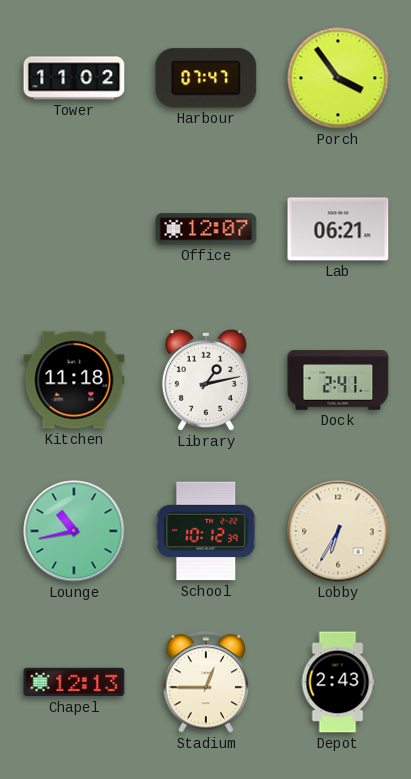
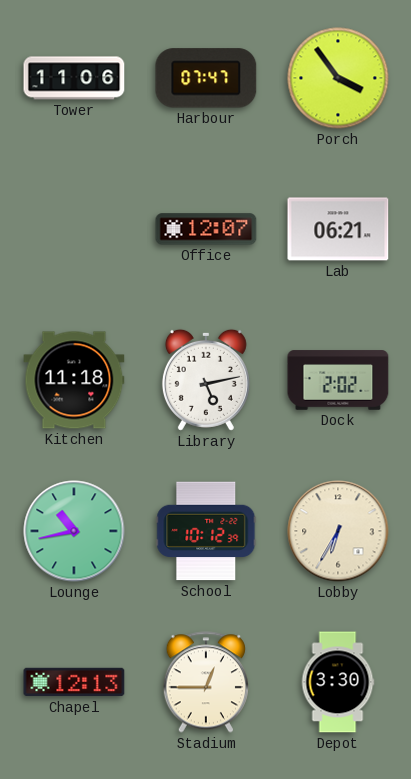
Tower: 11:02 -> 11:06 (74, 78)
Library: 1:13 -> 5:13 (206, 380)
Dock: 2:41 -> 2:02 (338, 380)
Depot: 2:43 -> 3:30 (338, 682)
